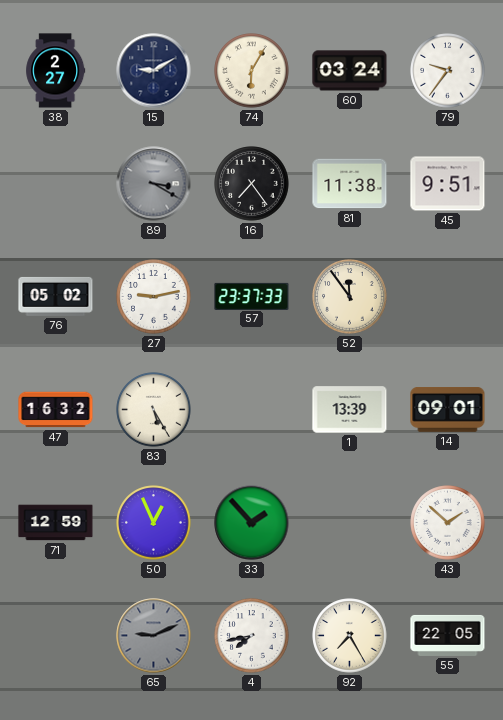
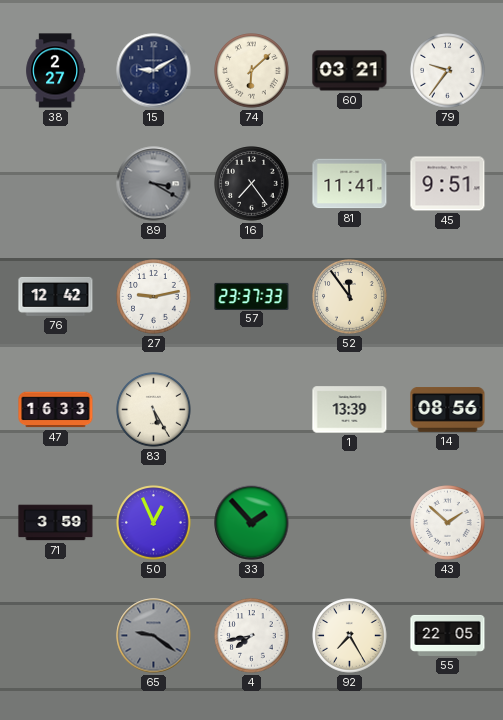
74: 6:05 -> 6:08 (252, 71)
60: 03:24 -> 03:21 (350, 71)
81: 11:38 -> 11:41 (350, 184)
76: 05:02 -> 12:42 (56, 296)
47: 16:32 -> 16:33 (56, 410)
14: 09:01 -> 08:56 (448, 410)
71: 12:59 -> 3:59 (56, 523)
65: 9:11 -> 9:21 (154, 636)
